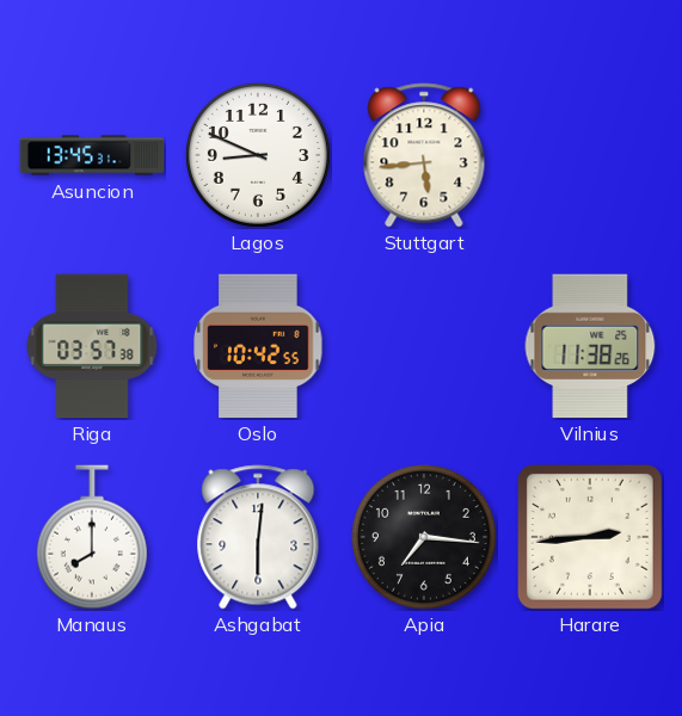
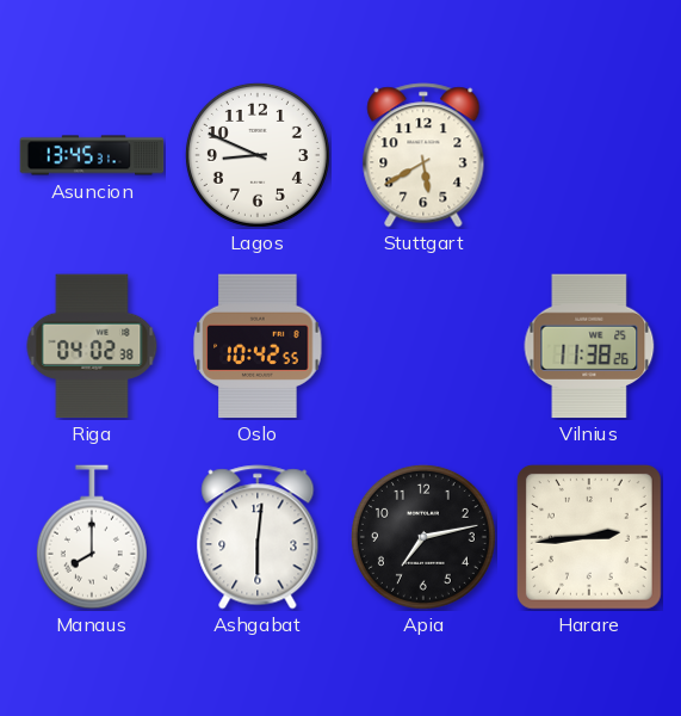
Stuttgart: 5:44 -> 5:40 (423, 155)
Riga: 03:57 -> 04:02 (92, 346)
Apia: 7:16 -> 7:13 (423, 537)
